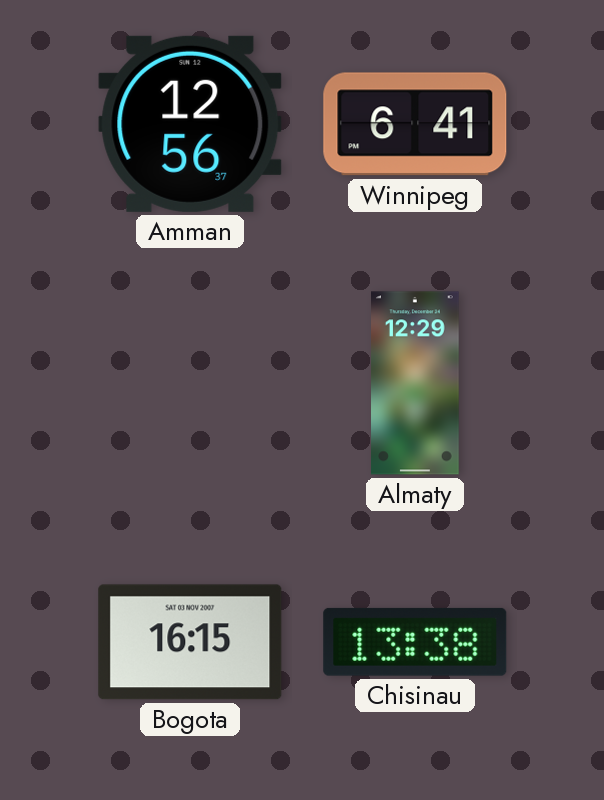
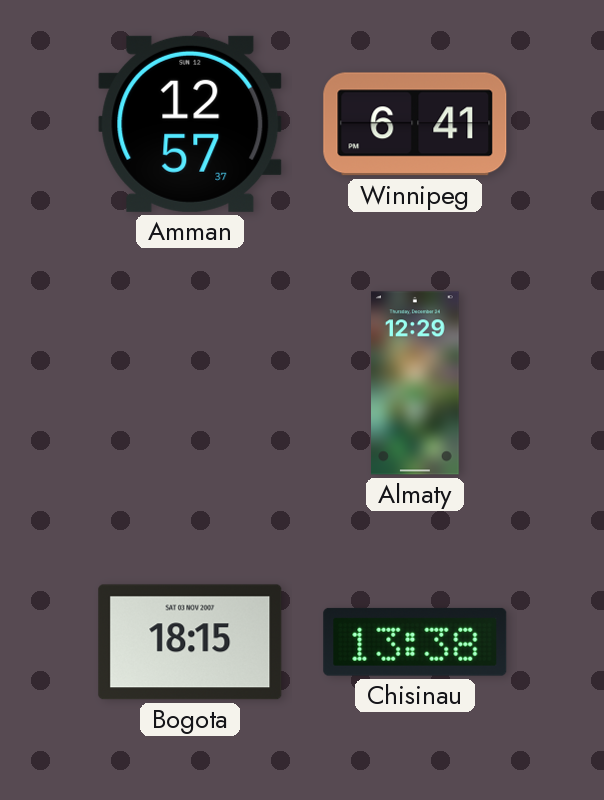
Amman: 12:56 -> 12:57 (190, 124)
Bogota: 16:15 -> 18:15 (190, 642)
